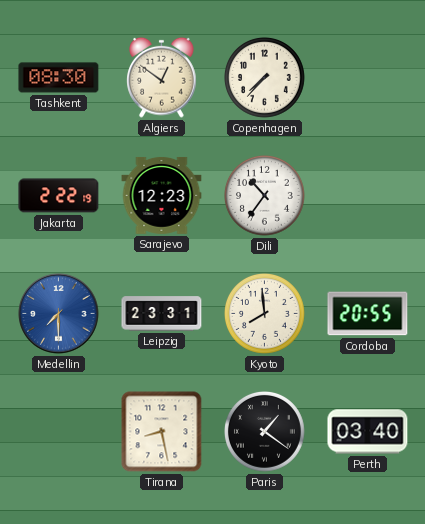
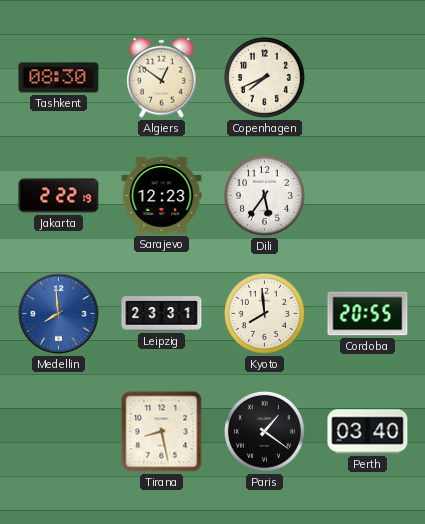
Copenhagen: 7:37 -> 7:41 (265, 78)
Dili: 10:36 -> 5:36 (265, 196)
Medellin: 7:30 -> 7:59 (59, 314)
